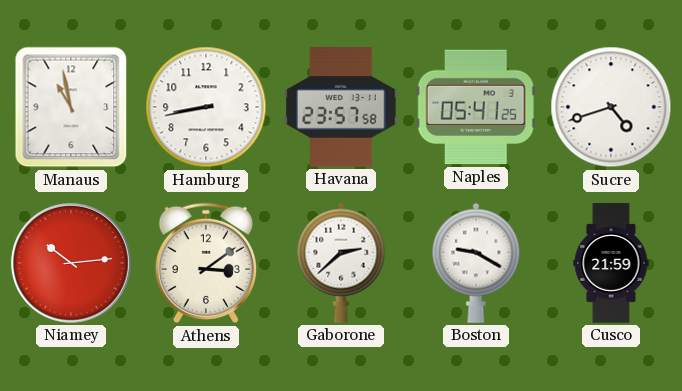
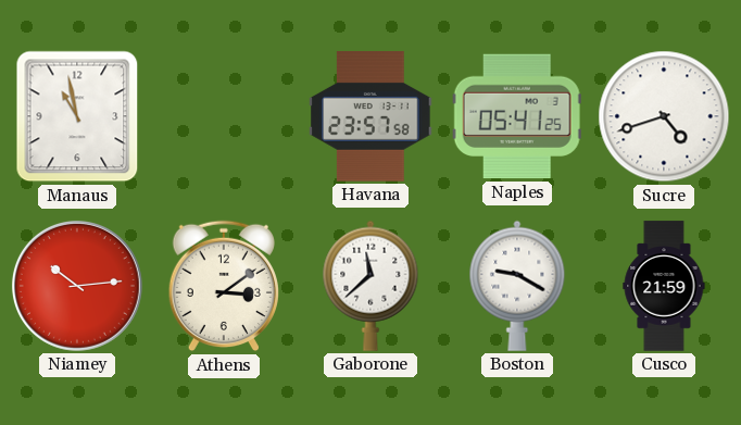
Hamburg: 8:43 -> none (206, 107)
Gaborone: 2:38 -> 11:38 (370, 286)
